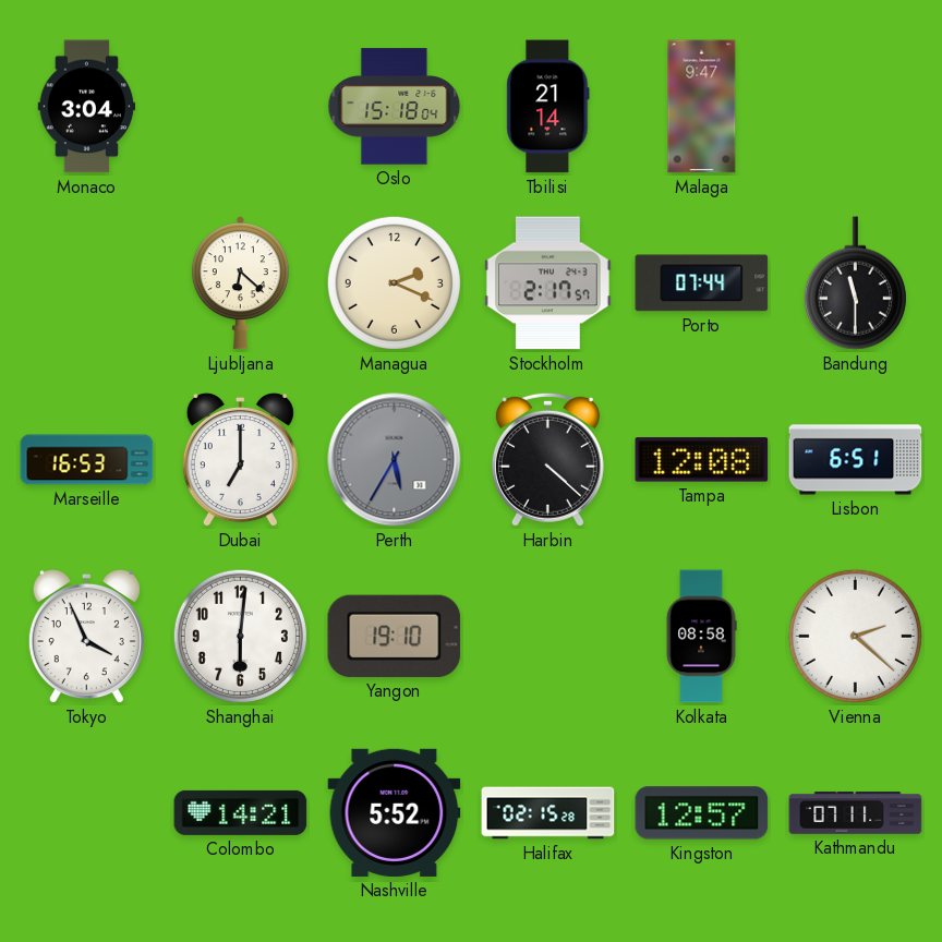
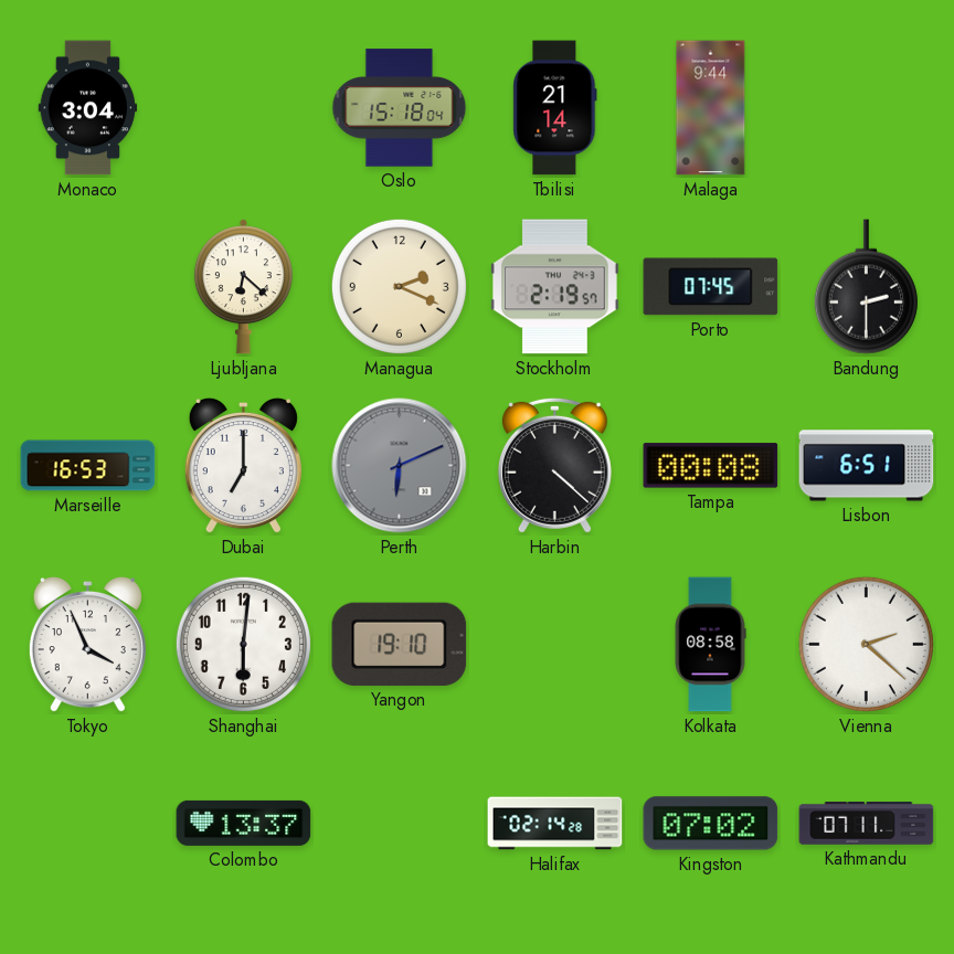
Malaga: 9:47 -> 9:44 (711, 108)
Stockholm: 2:17 -> 2:19 (554, 287)
Porto: 07:44 -> 07:45 (711, 287)
Bandung: 11:30 -> 2:30 (866, 287)
Perth: 5:35 -> 6:11 (400, 466)
Tampa: 12:08 -> 00:08 (711, 466)
Colombo: 14:21 -> 13:37 (244, 823)
Nashville: 5:52 -> none (395, 812)
Halifax: 02:15 -> 02:14 (555, 824)
Kingston: 12:57 -> 07:02 (711, 824)
